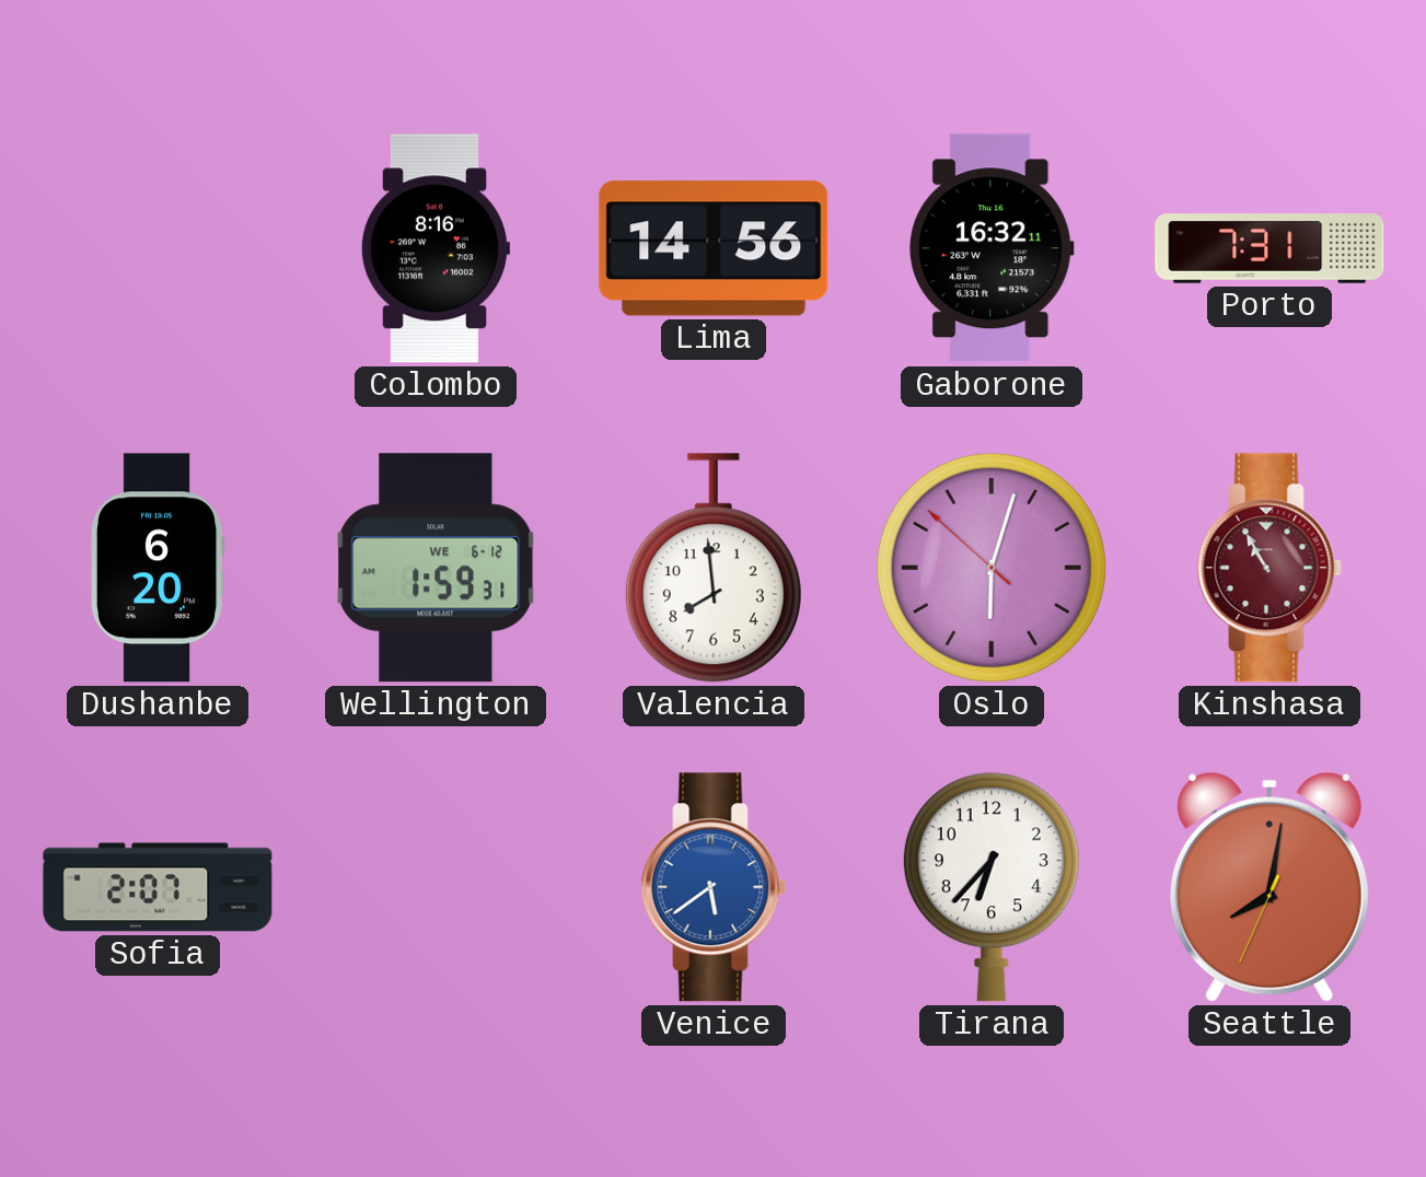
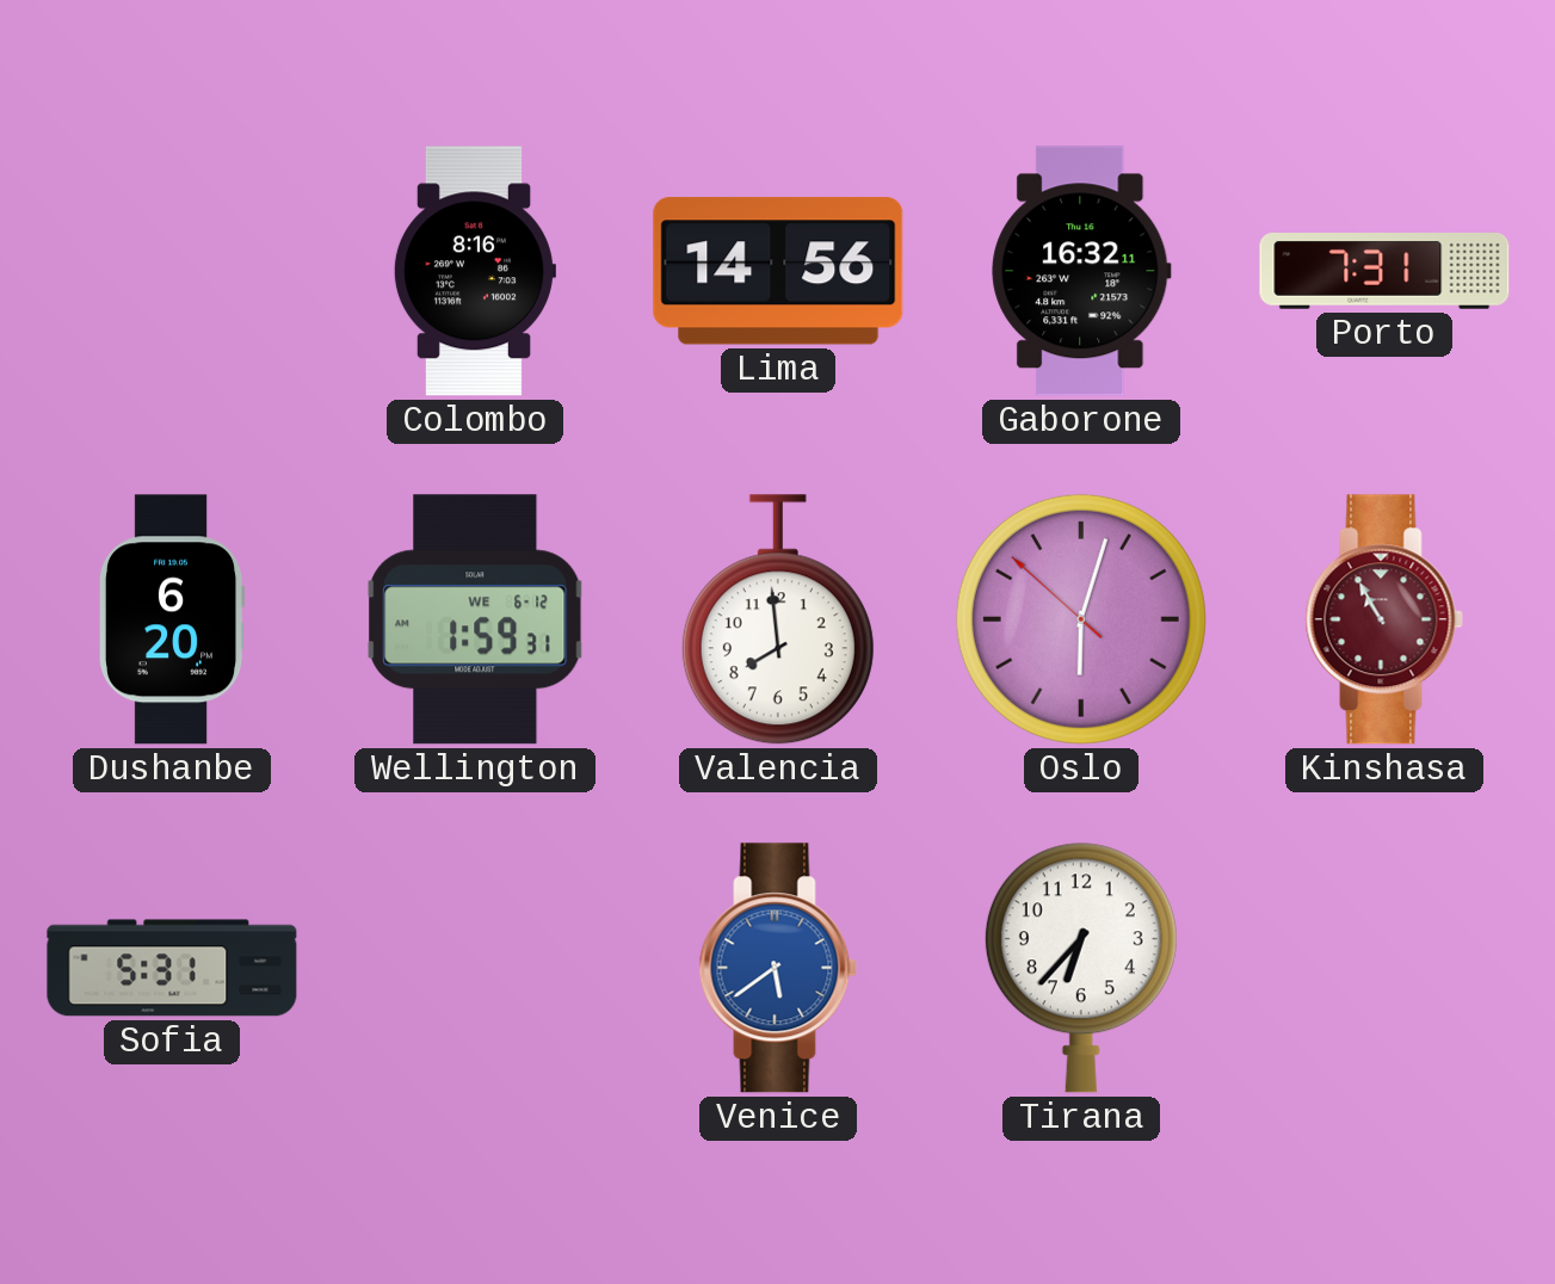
Sofia: 2:07 -> 5:31 (172, 968)
Seattle: 8:01 -> none (1270, 887)
